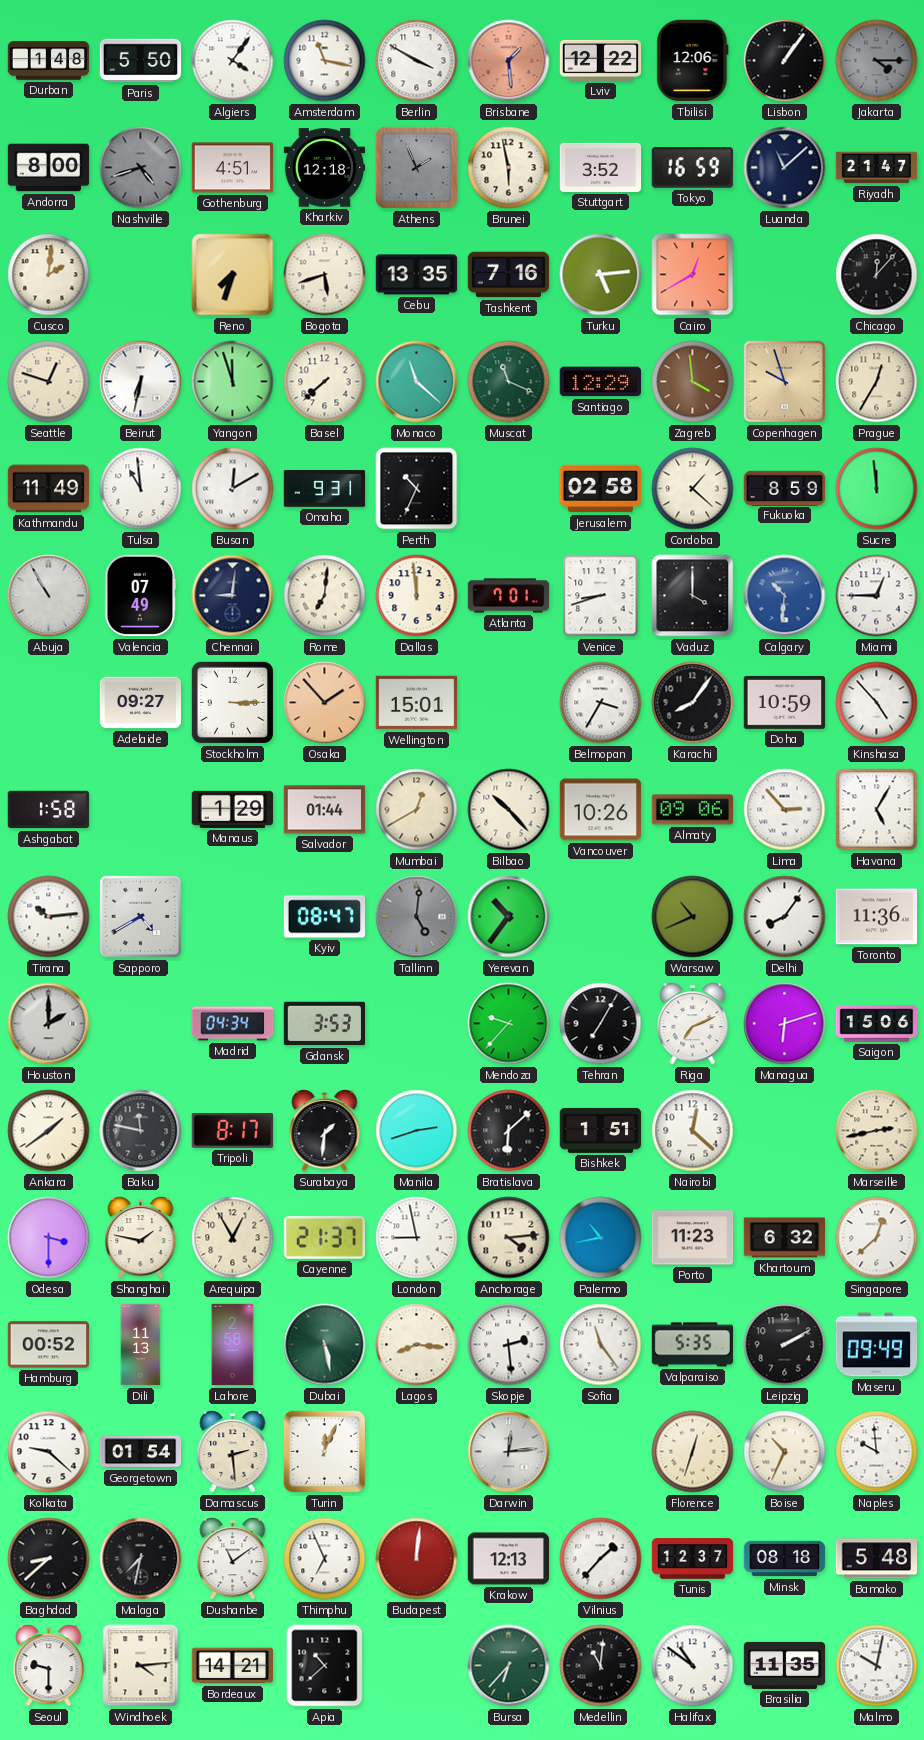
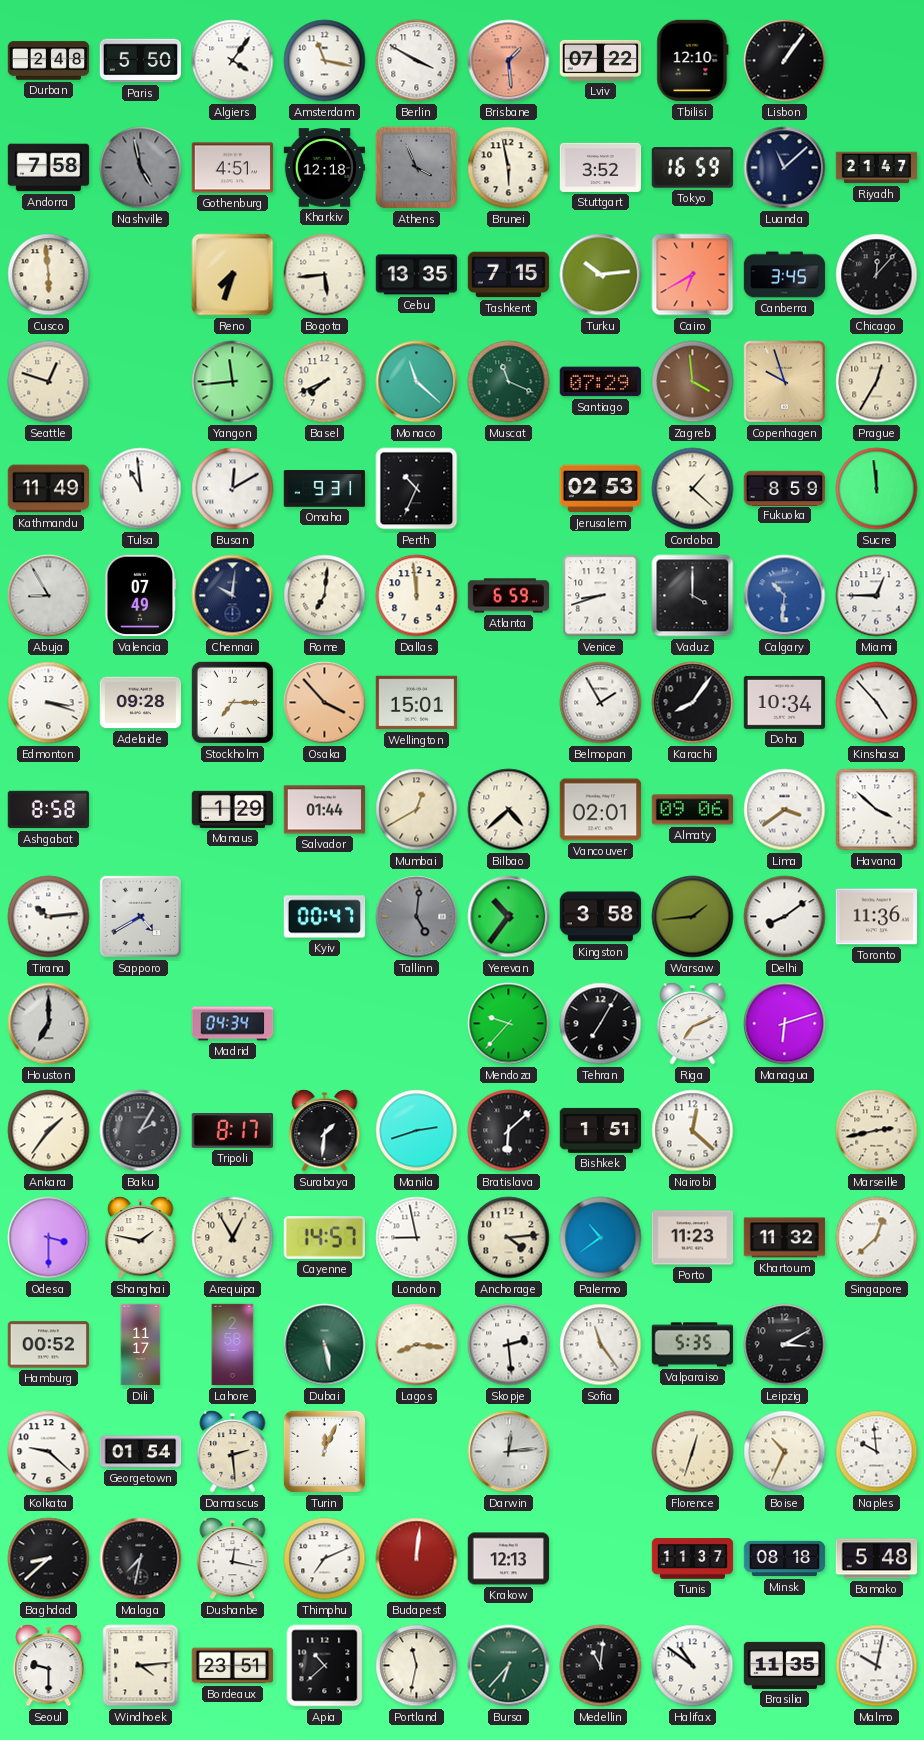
Durban: 1:48 -> 2:48 (49, 61)
Lviv: 12:22 -> 07:22 (601, 60)
Tbilisi: 12:06 -> 12:10 (693, 61)
Jakarta: 4:15 -> none (877, 61)
Andorra: 8:00 -> 7:58 (49, 168)
Nashville: 4:42 -> 4:58 (141, 168)
Athens: 1:56 -> 3:56 (416, 167)
Cusco: 2:01 -> 5:59 (49, 275)
Bogota: 5:42 -> 5:44 (325, 275)
Tashkent: 7:16 -> 7:15 (509, 275)
Turku: 5:14 -> 10:14 (601, 275)
Cairo: 12:40 -> 6:40 (693, 275)
Canberra: none -> 3:45 (785, 275)
Beirut: 6:32 -> none (141, 382)
Yangon: 11:57 -> 11:44 (233, 382)
Basel: 7:38 -> 7:41 (325, 382)
Santiago: 12:29 -> 07:29 (600, 382)
Jerusalem: 02:58 -> 02:53 (601, 489)
Abuja: 10:55 -> 8:55 (49, 596)
Chennai: 9:01 -> 10:01 (233, 596)
Atlanta: 7:01 -> 6:59 (509, 596)
Edmonton: none -> 3:18 (49, 703)
Adelaide: 09:27 -> 09:28 (141, 703)
Stockholm: 3:15 -> 7:15 (232, 702)
Osaka: 1:53 -> 3:53 (325, 703)
Belmopan: 3:35 -> 1:55 (601, 703)
Doha: 10:59 -> 10:34 (785, 702)
Ashgabat: 1:58 -> 8:58 (49, 810)
Bilbao: 10:23 -> 4:38 (509, 810)
Vancouver: 10:26 -> 02:01 (601, 810)
Lima: 2:53 -> 3:39 (785, 810)
Havana: 5:05 -> 3:52 (877, 810)
Kyiv: 08:47 -> 00:47 (325, 917)
Kingston: none -> 3:58 (601, 917)
Warsaw: 10:41 -> 1:44 (693, 917)
Delhi: 8:06 -> 8:09 (785, 917)
Houston: 2:00 -> 7:00 (49, 1024)
Gdansk: 3:53 -> none (325, 1024)
Saigon: 15:06 -> none (877, 1024)
Ankara: 1:39 -> 1:36 (49, 1131)
Baku: 11:47 -> 2:05 (141, 1131)
Cayenne: 21:37 -> 14:57 (325, 1238)
Palermo: 10:43 -> 10:39 (601, 1238)
Khartoum: 6:32 -> 11:32 (785, 1238)
Dili: 11:13 -> 11:17 (141, 1345)
Leipzig: 2:10 -> 3:10 (785, 1345)
Maseru: 09:49 -> none (877, 1345)
Dushanbe: 11:09 -> 12:17 (233, 1559)
Thimphu: 6:56 -> 7:11 (325, 1559)
Vilnius: 1:37 -> none (601, 1559)
Tunis: 12:37 -> 11:37 (693, 1559)
Bordeaux: 14:21 -> 23:51 (233, 1666)
Portland: none -> 11:32 (417, 1666)
